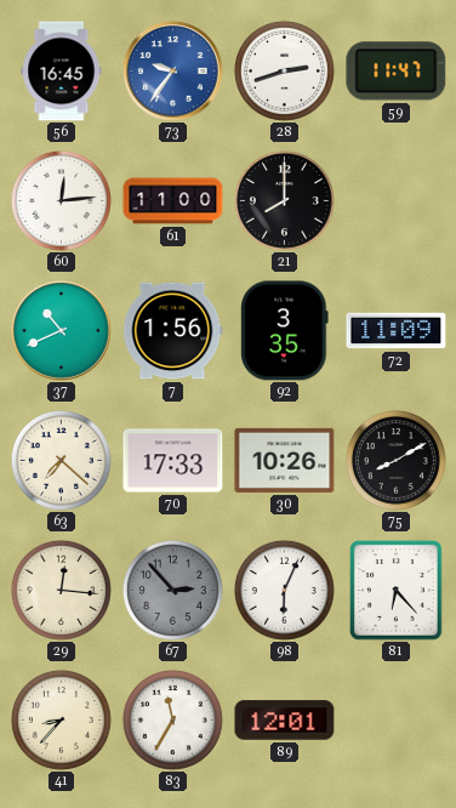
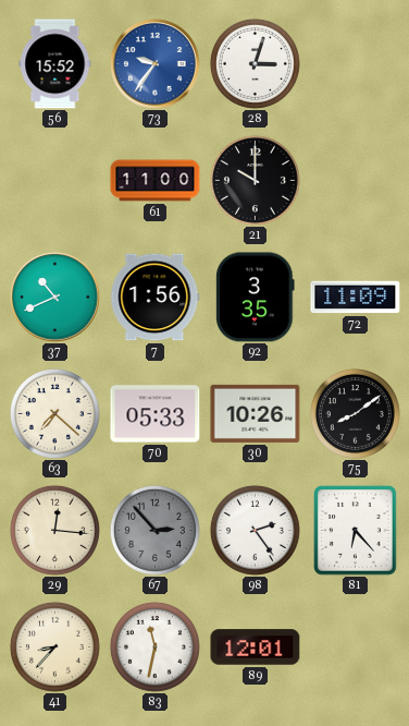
56: 16:45 -> 15:52 (55, 64)
28: 2:42 -> 3:03 (255, 63)
59: 11:47 -> none (397, 72)
60: 12:14 -> none (61, 200)
21: 8:00 -> 10:00 (255, 180)
70: 17:33 -> 05:33 (156, 414)
75: 8:10 -> 8:09 (355, 413)
98: 6:04 -> 2:24 (255, 530)
83: 11:35 -> 11:32 (154, 646)
